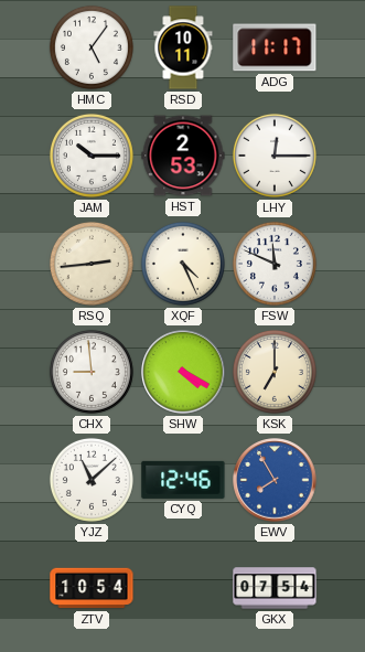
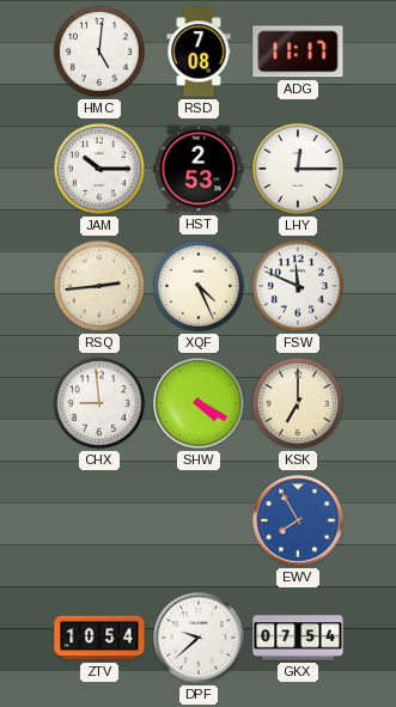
HMC: 5:06 -> 5:01 (99, 51)
RSD: 10:11 -> 7:08 (199, 51)
YJZ: 11:08 -> none (92, 480)
CYQ: 12:46 -> none (183, 480)
DPF: none -> 9:38 (199, 638)
